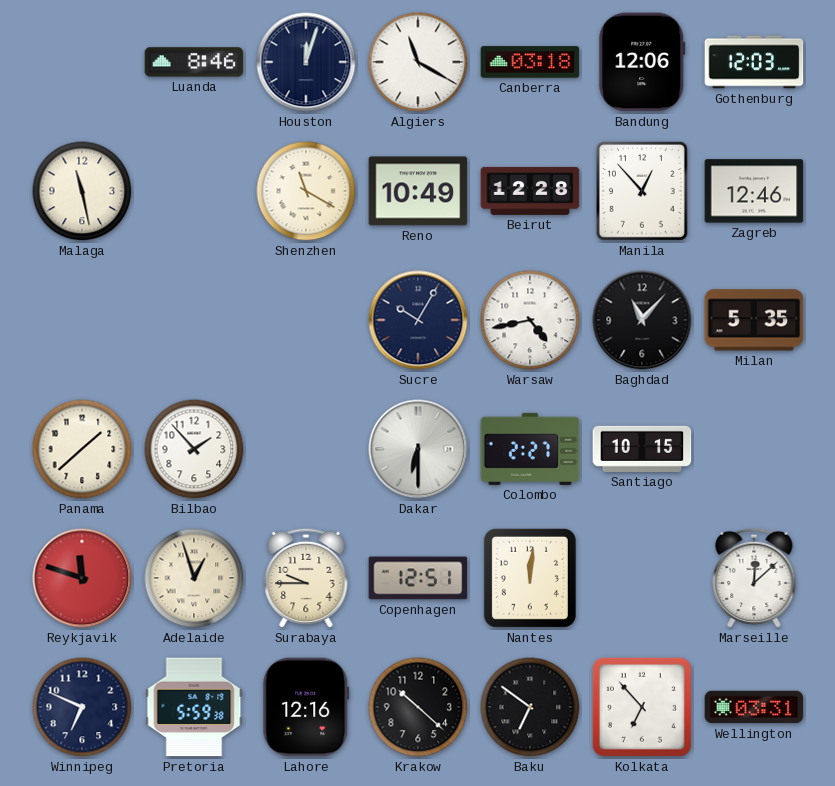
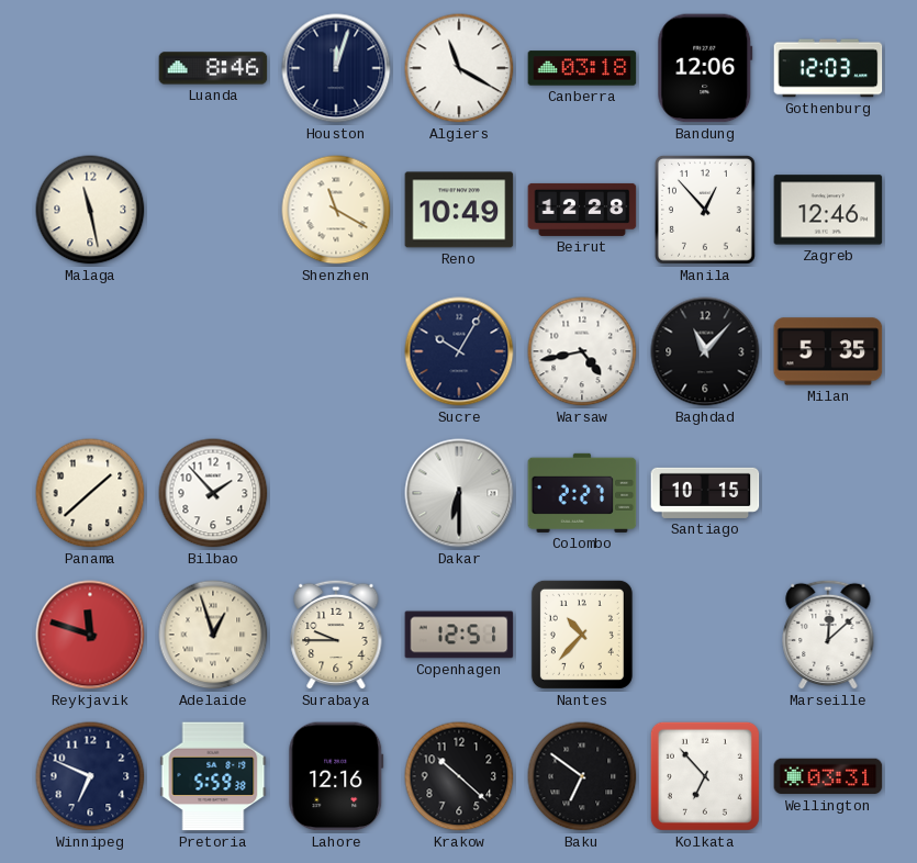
Nantes: 12:01 -> 10:37 (582, 635)
